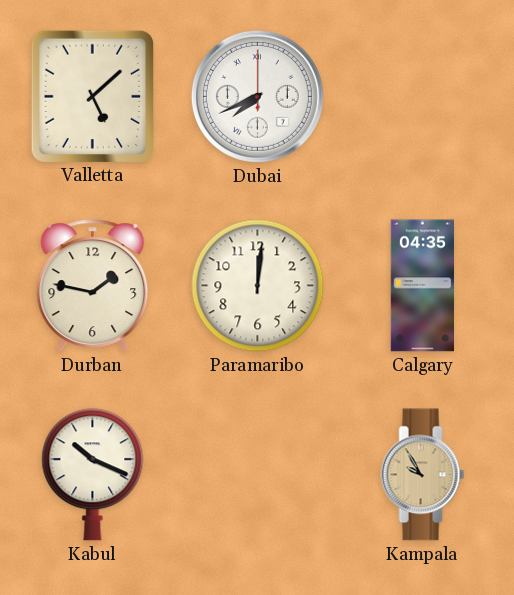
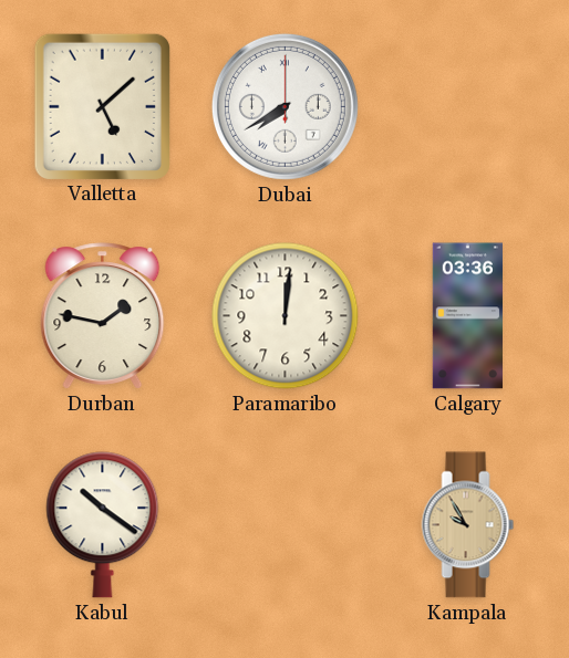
Dubai: 7:41 -> 7:40 (284, 106)
Calgary: 04:35 -> 03:36 (467, 316)
Kabul: 10:19 -> 10:21 (103, 525)
